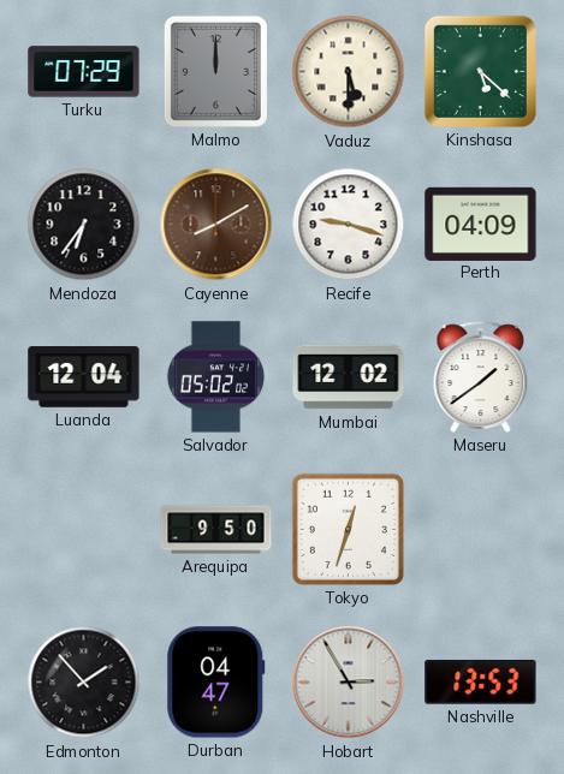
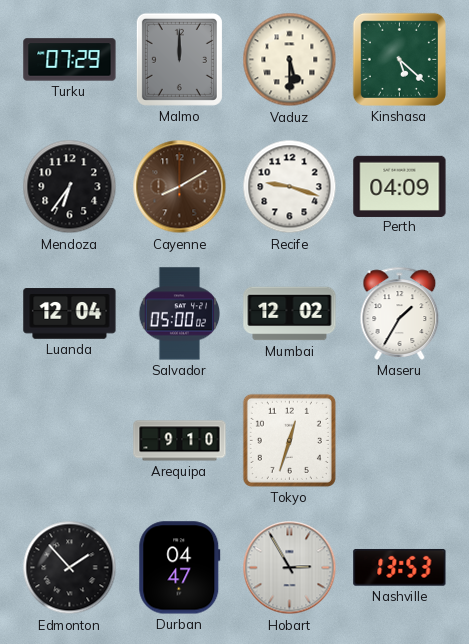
Salvador: 05:02 -> 05:00 (180, 314)
Maseru: 1:39 -> 1:35 (400, 313)
Arequipa: 9:50 -> 9:10 (180, 441)
